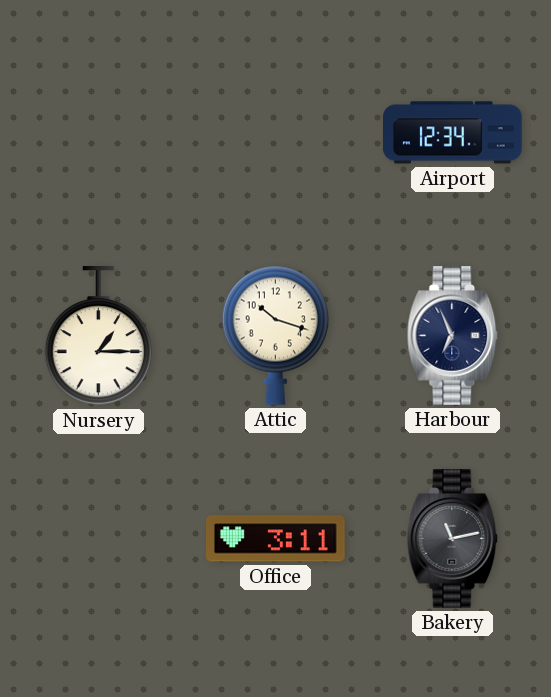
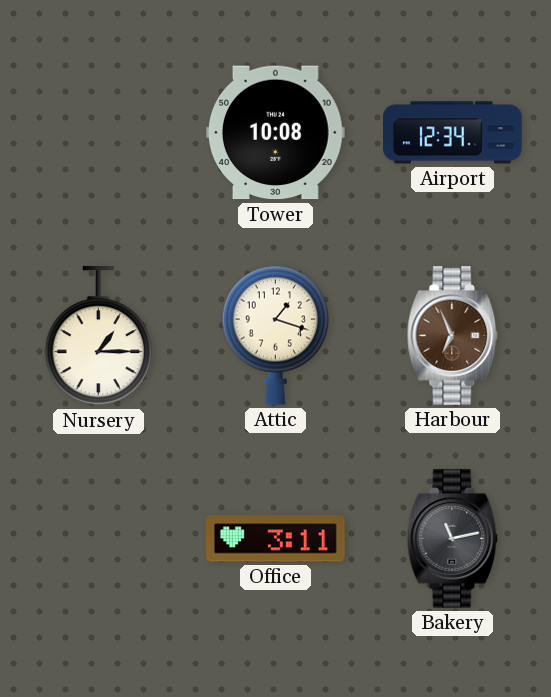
Tower: none -> 10:08 (276, 133)
Attic: 10:18 -> 1:18 (275, 335)
Harbour dial: navy -> brown (453, 336)
